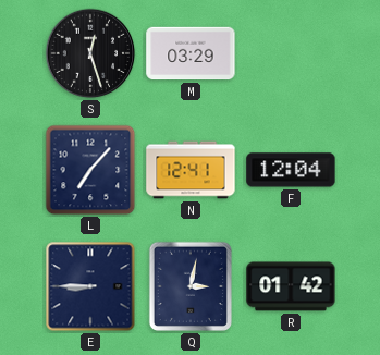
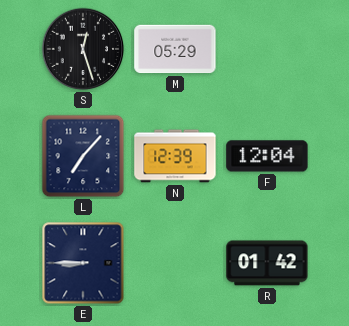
M: 03:29 -> 05:29 (175, 49)
N: 12:41 -> 12:39 (175, 156)
Q: 3:02 -> none (191, 286)
